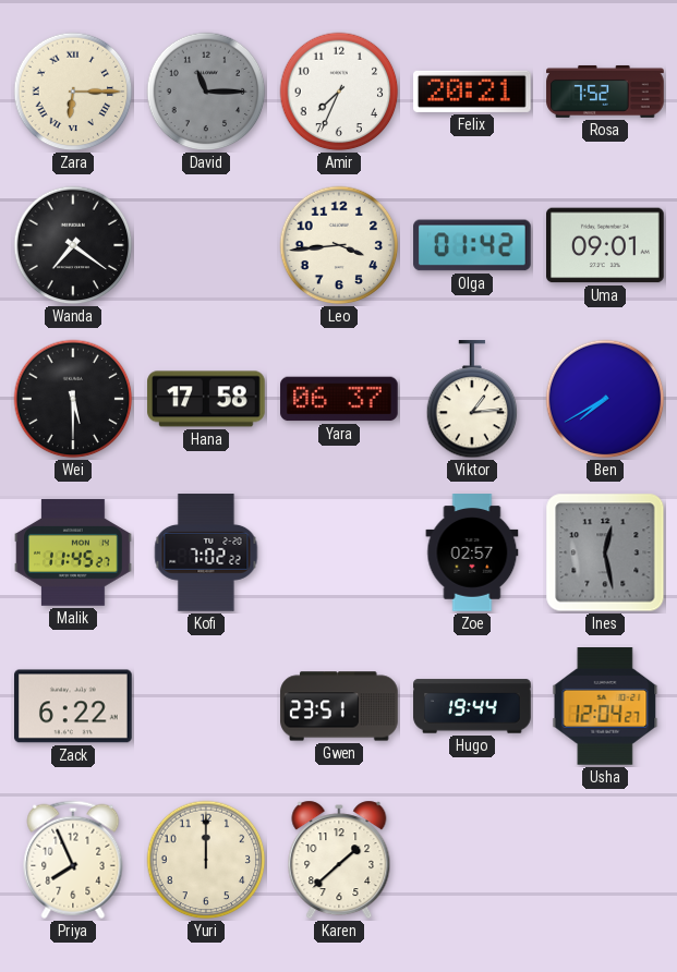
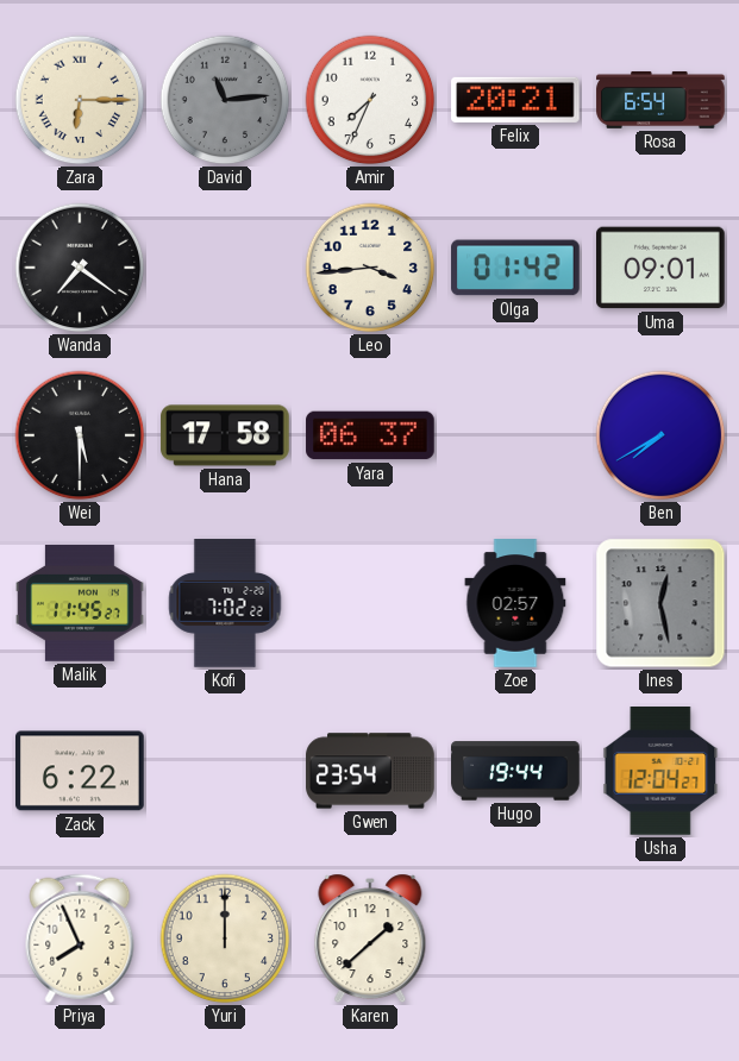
David: 11:15 -> 11:14 (225, 100)
Rosa: 7:52 -> 6:54 (660, 100)
Viktor: 1:14 -> none (472, 400)
Gwen: 23:51 -> 23:54 (370, 771)
